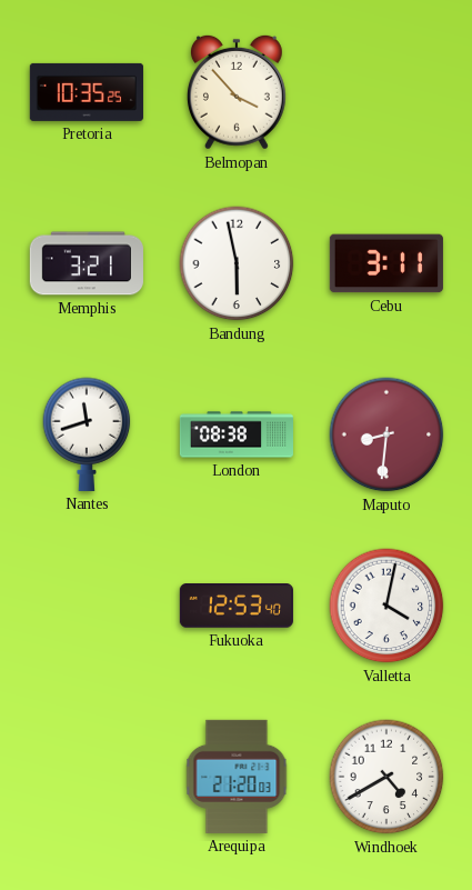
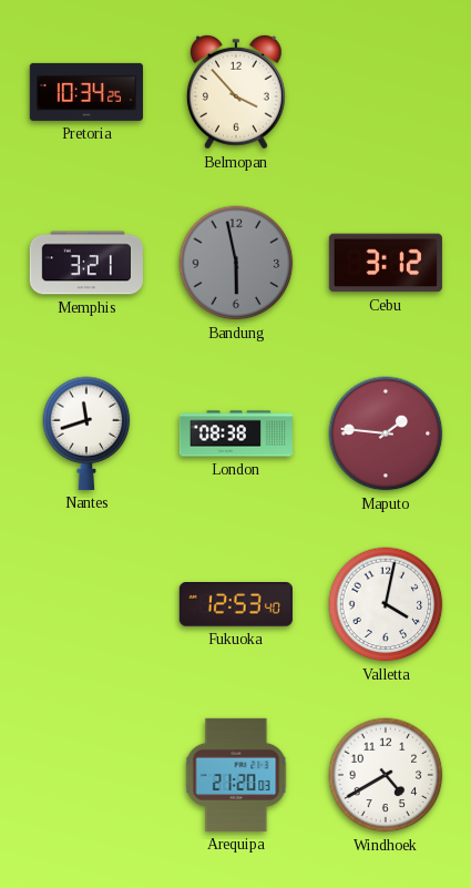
Pretoria: 10:35 -> 10:34 (86, 92)
Bandung dial: white -> grey (236, 263)
Cebu: 3:11 -> 3:12 (386, 263)
Maputo: 8:31 -> 1:46 (386, 433)
